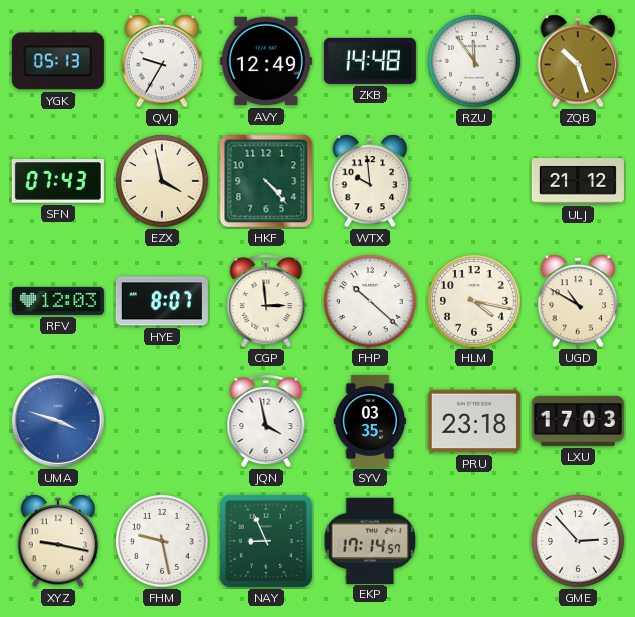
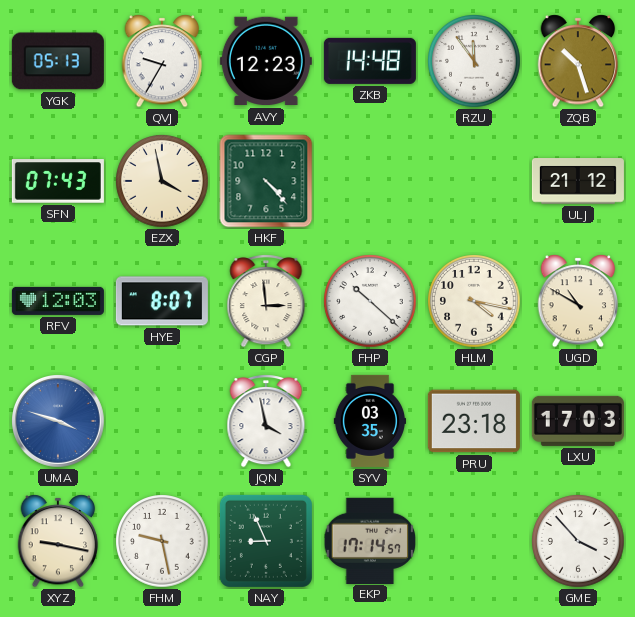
AVY: 12:49 -> 12:23 (266, 61)
WTX: 9:59 -> none (370, 181)
GME: 2:53 -> 3:53 (578, 541)
